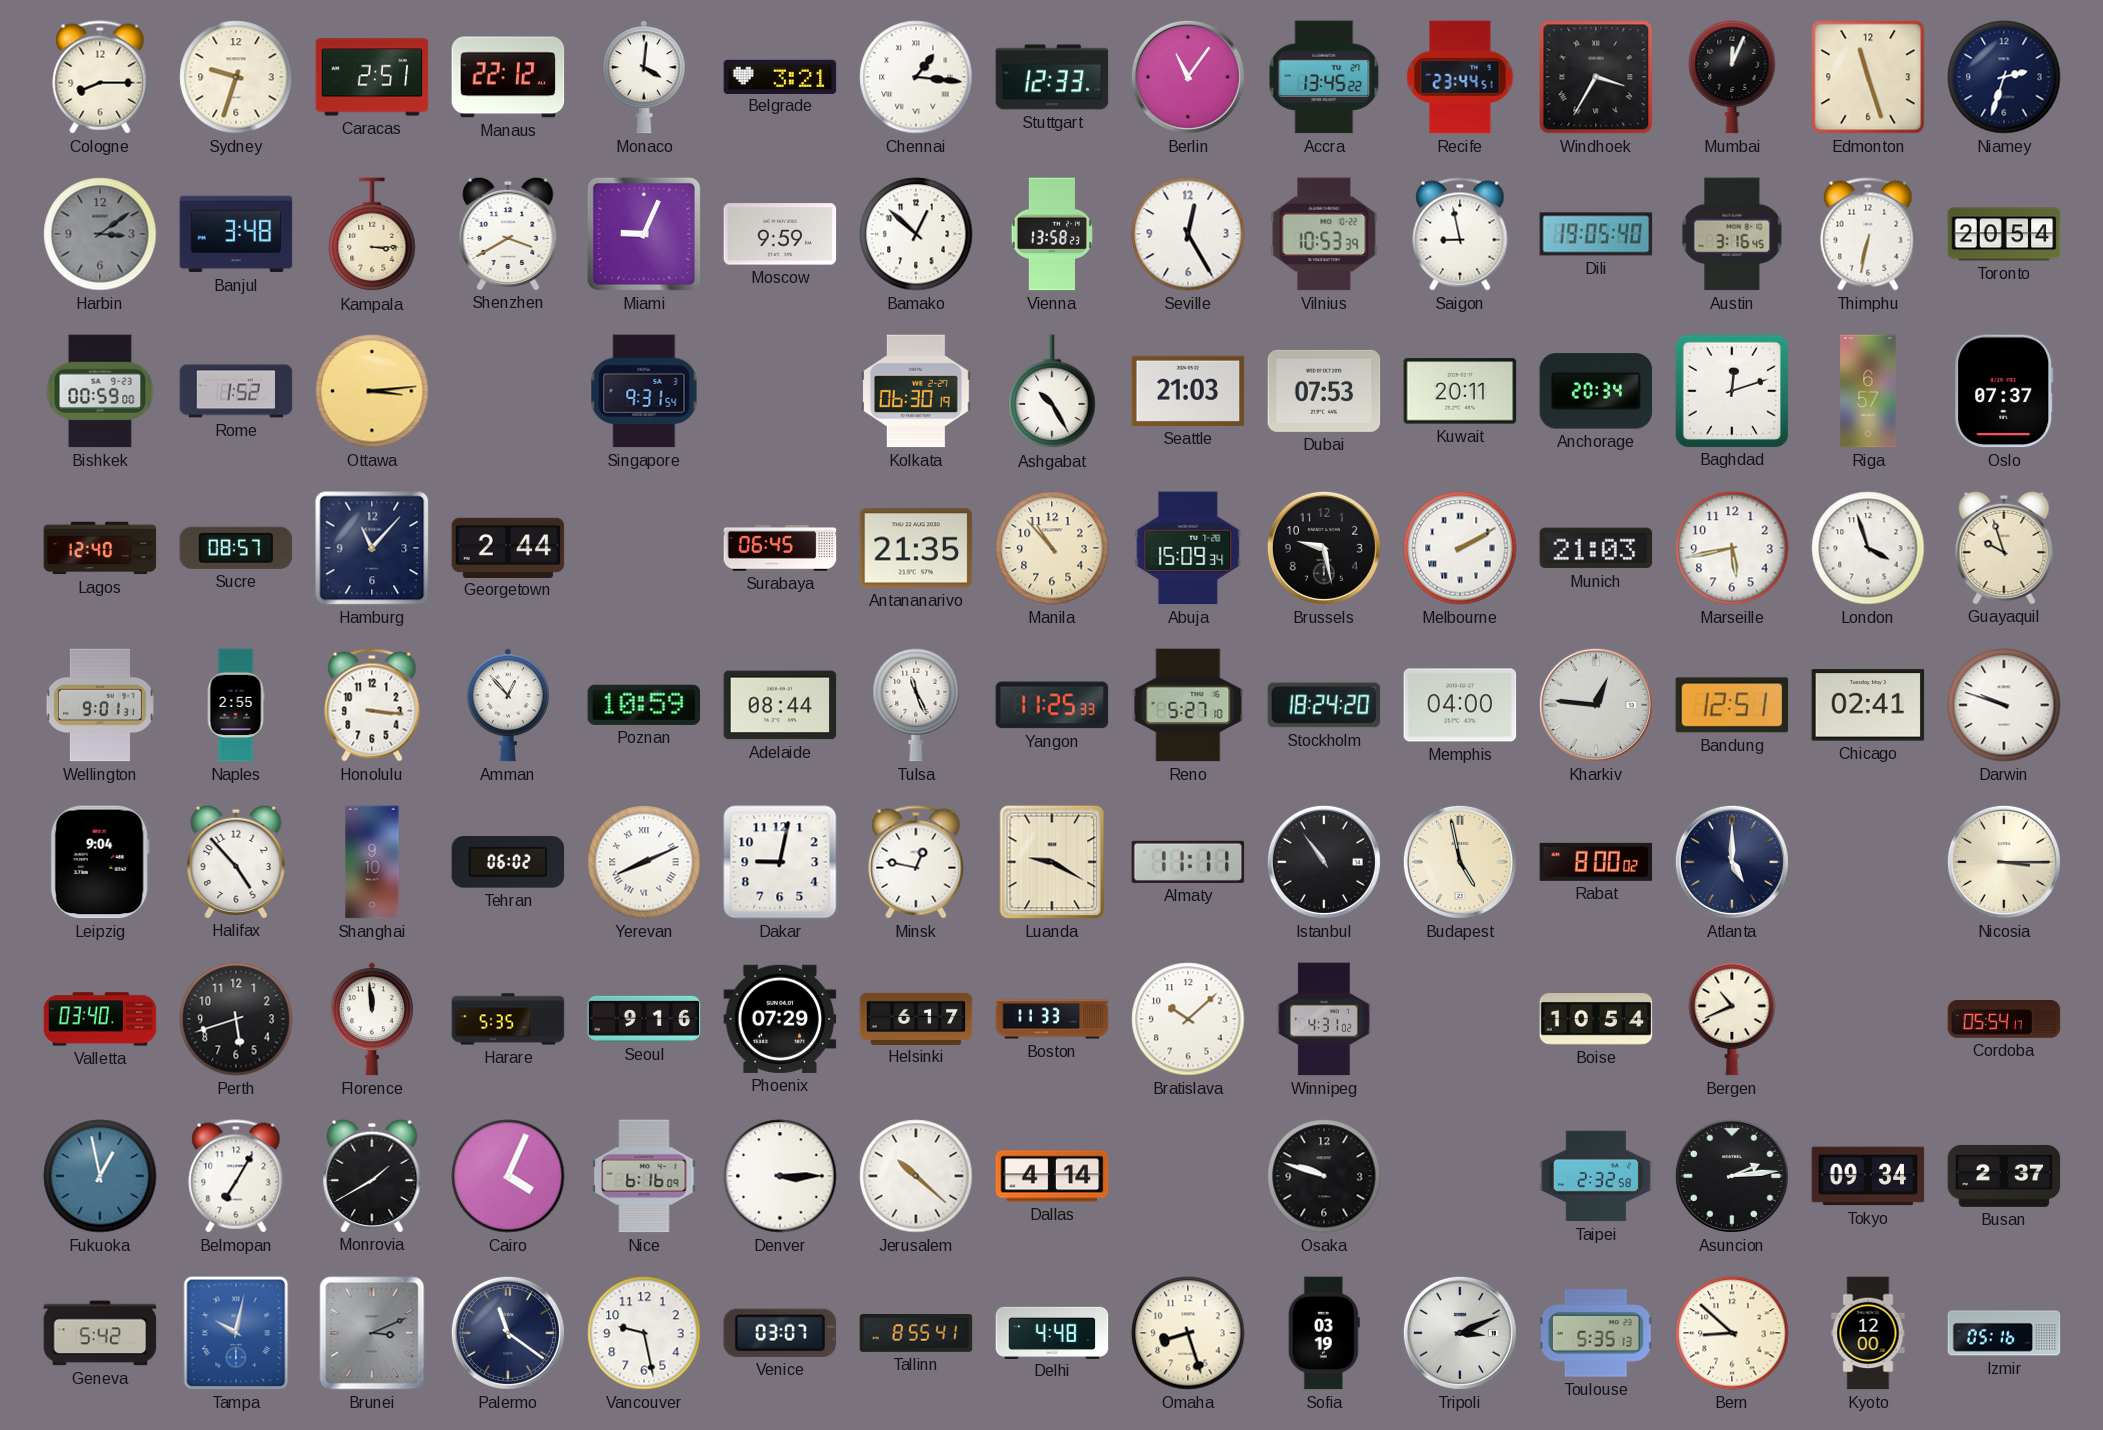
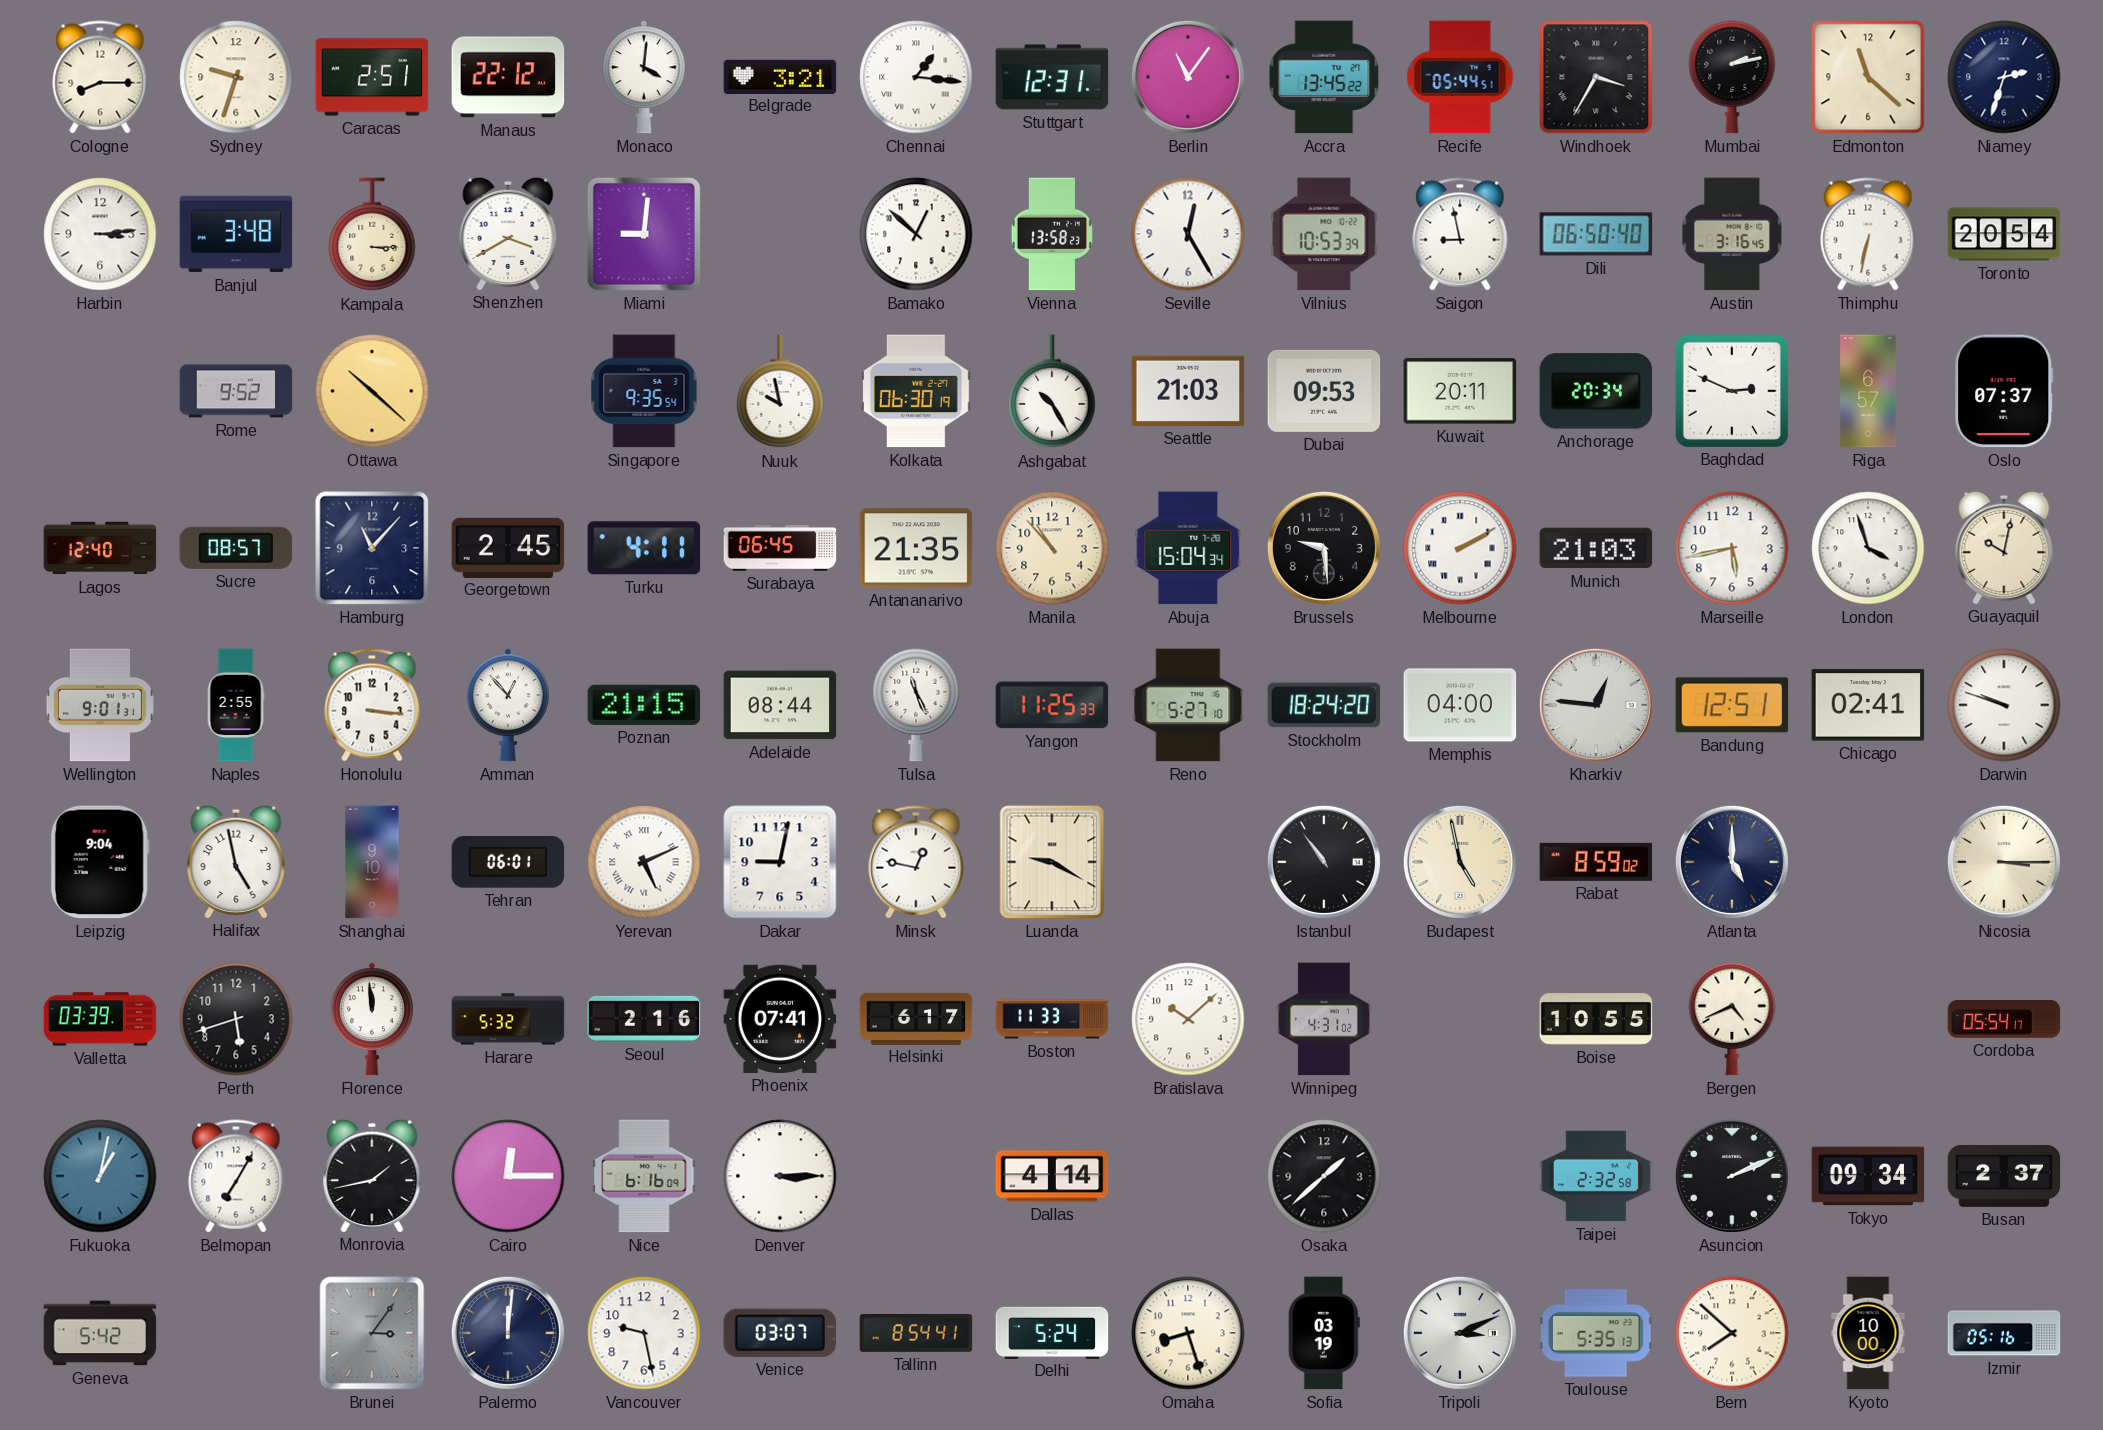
Stuttgart: 12:33 -> 12:31 (1052, 77)
Recife: 23:44 -> 05:44 (1460, 77)
Mumbai: 12:04 -> 2:13 (1732, 77)
Edmonton: 11:27 -> 11:22 (1868, 77)
Harbin: 3:09 -> 3:14 (100, 234)
Harbin dial: grey -> white (100, 234)
Miami: 9:04 -> 9:01 (644, 234)
Moscow: 9:59 -> none (780, 234)
Dili: 19:05 -> 06:50 (1596, 234)
Bishkek: 00:59 -> none (100, 391)
Rome: 1:52 -> 9:52 (236, 391)
Ottawa: 3:14 -> 10:22 (372, 391)
Singapore: 9:31 -> 9:35 (644, 391)
Nuuk: none -> 9:58 (780, 392)
Dubai: 07:53 -> 09:53 (1324, 391)
Baghdad: 12:12 -> 2:49 (1731, 390)
Georgetown: 2:44 -> 2:45 (508, 547)
Turku: none -> 4:11 (644, 548)
Abuja: 15:09 -> 15:04 (1188, 548)
Brussels: 9:28 -> 9:29 (1324, 548)
Guayaquil: 9:57 -> 10:02 (2004, 547)
Poznan: 10:59 -> 21:15 (644, 705)
Halifax: 4:53 -> 4:58 (236, 861)
Tehran: 06:02 -> 06:01 (508, 862)
Yerevan: 8:11 -> 5:11 (644, 862)
Almaty: 11:11 -> none (1188, 862)
Rabat: 8:00 -> 8:59 (1596, 862)
Valletta: 03:40 -> 03:39 (100, 1019)
Harare: 5:35 -> 5:32 (508, 1019)
Seoul: 9:16 -> 2:16 (644, 1019)
Phoenix: 07:29 -> 07:41 (780, 1019)
Boise: 10:54 -> 10:55 (1596, 1019)
Bergen: 10:41 -> 4:41 (1732, 1019)
Fukuoka: 12:58 -> 1:02 (100, 1176)
Monrovia: 1:40 -> 1:43 (372, 1175)
Cairo: 4:04 -> 12:15 (508, 1176)
Jerusalem: 10:22 -> none (916, 1176)
Osaka: 9:48 -> 1:38 (1324, 1176)
Asuncion: 2:14 -> 2:11 (1732, 1176)
Tampa: 10:02 -> none (236, 1333)
Brunei: 3:11 -> 3:06 (372, 1333)
Palermo: 11:21 -> 12:01 (508, 1333)
Tallinn: 8:55 -> 8:54 (916, 1334)
Delhi: 4:48 -> 5:24 (1052, 1332)
Bern: 8:52 -> 7:52 (1732, 1333)
Kyoto: 12:00 -> 10:00 (1868, 1333)
